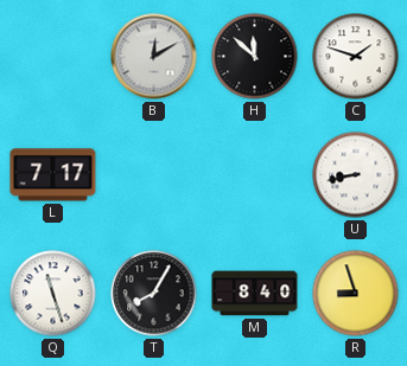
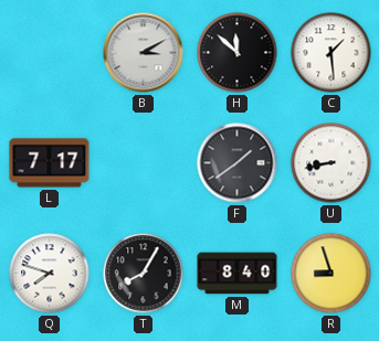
B: 12:10 -> 3:10 (144, 53)
C: 1:48 -> 1:29 (331, 53)
F: none -> 1:39 (238, 163)
Q: 11:27 -> 7:48 (50, 274)
